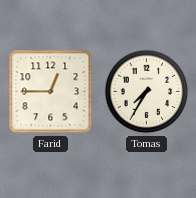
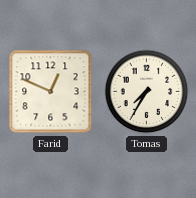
Farid: 12:45 -> 12:49 (51, 92)
